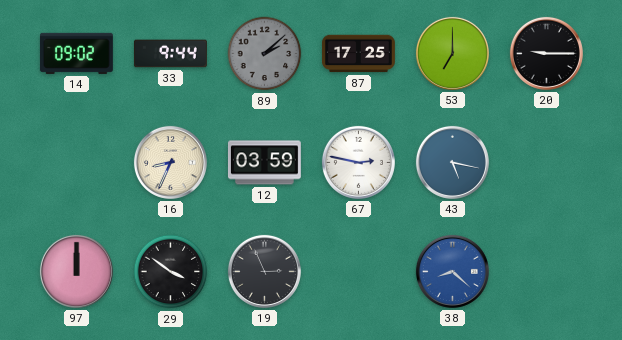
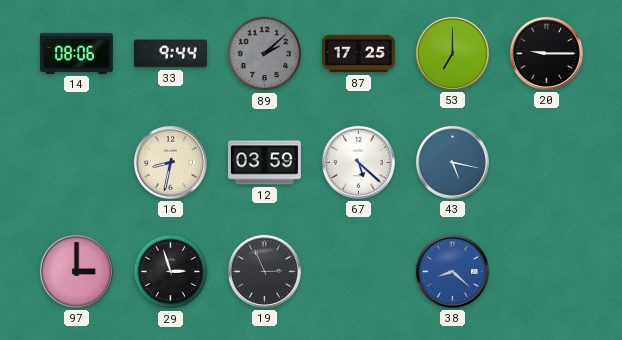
14: 09:02 -> 08:06 (76, 53)
16: 8:34 -> 8:32 (170, 162)
67: 2:47 -> 5:22 (358, 162)
97: 12:00 -> 3:00 (76, 271)
29: 3:51 -> 2:57 (171, 272)
